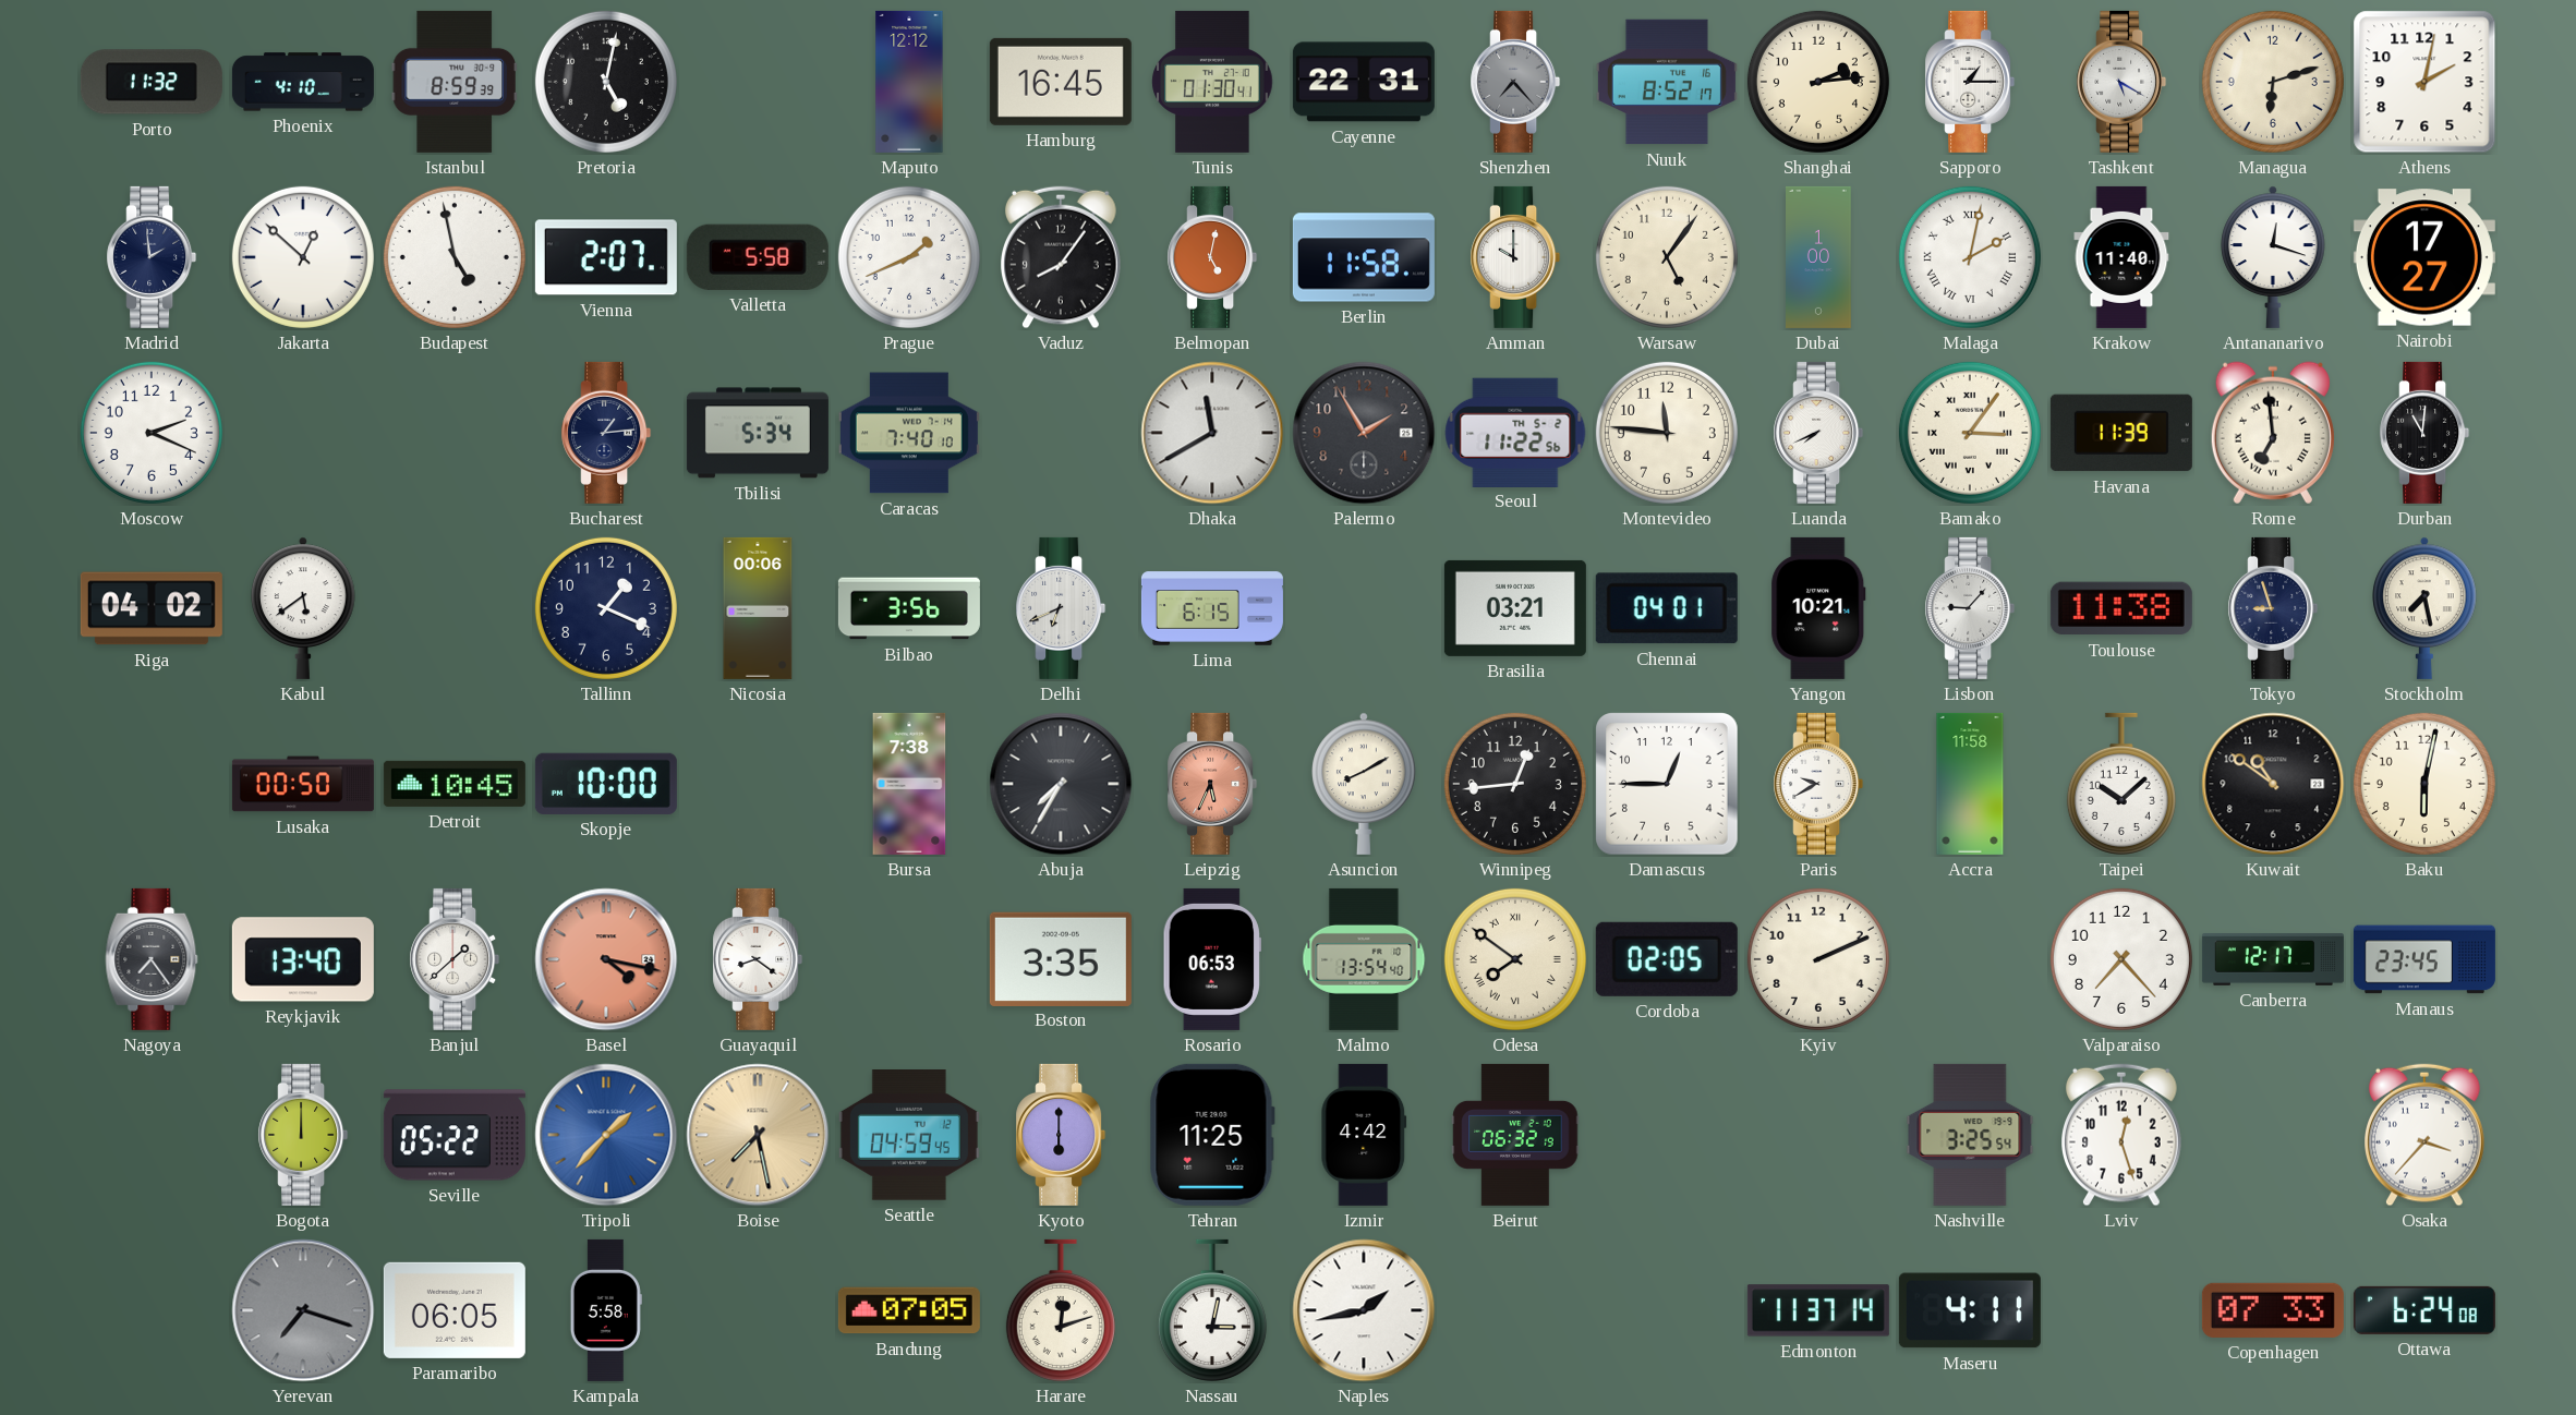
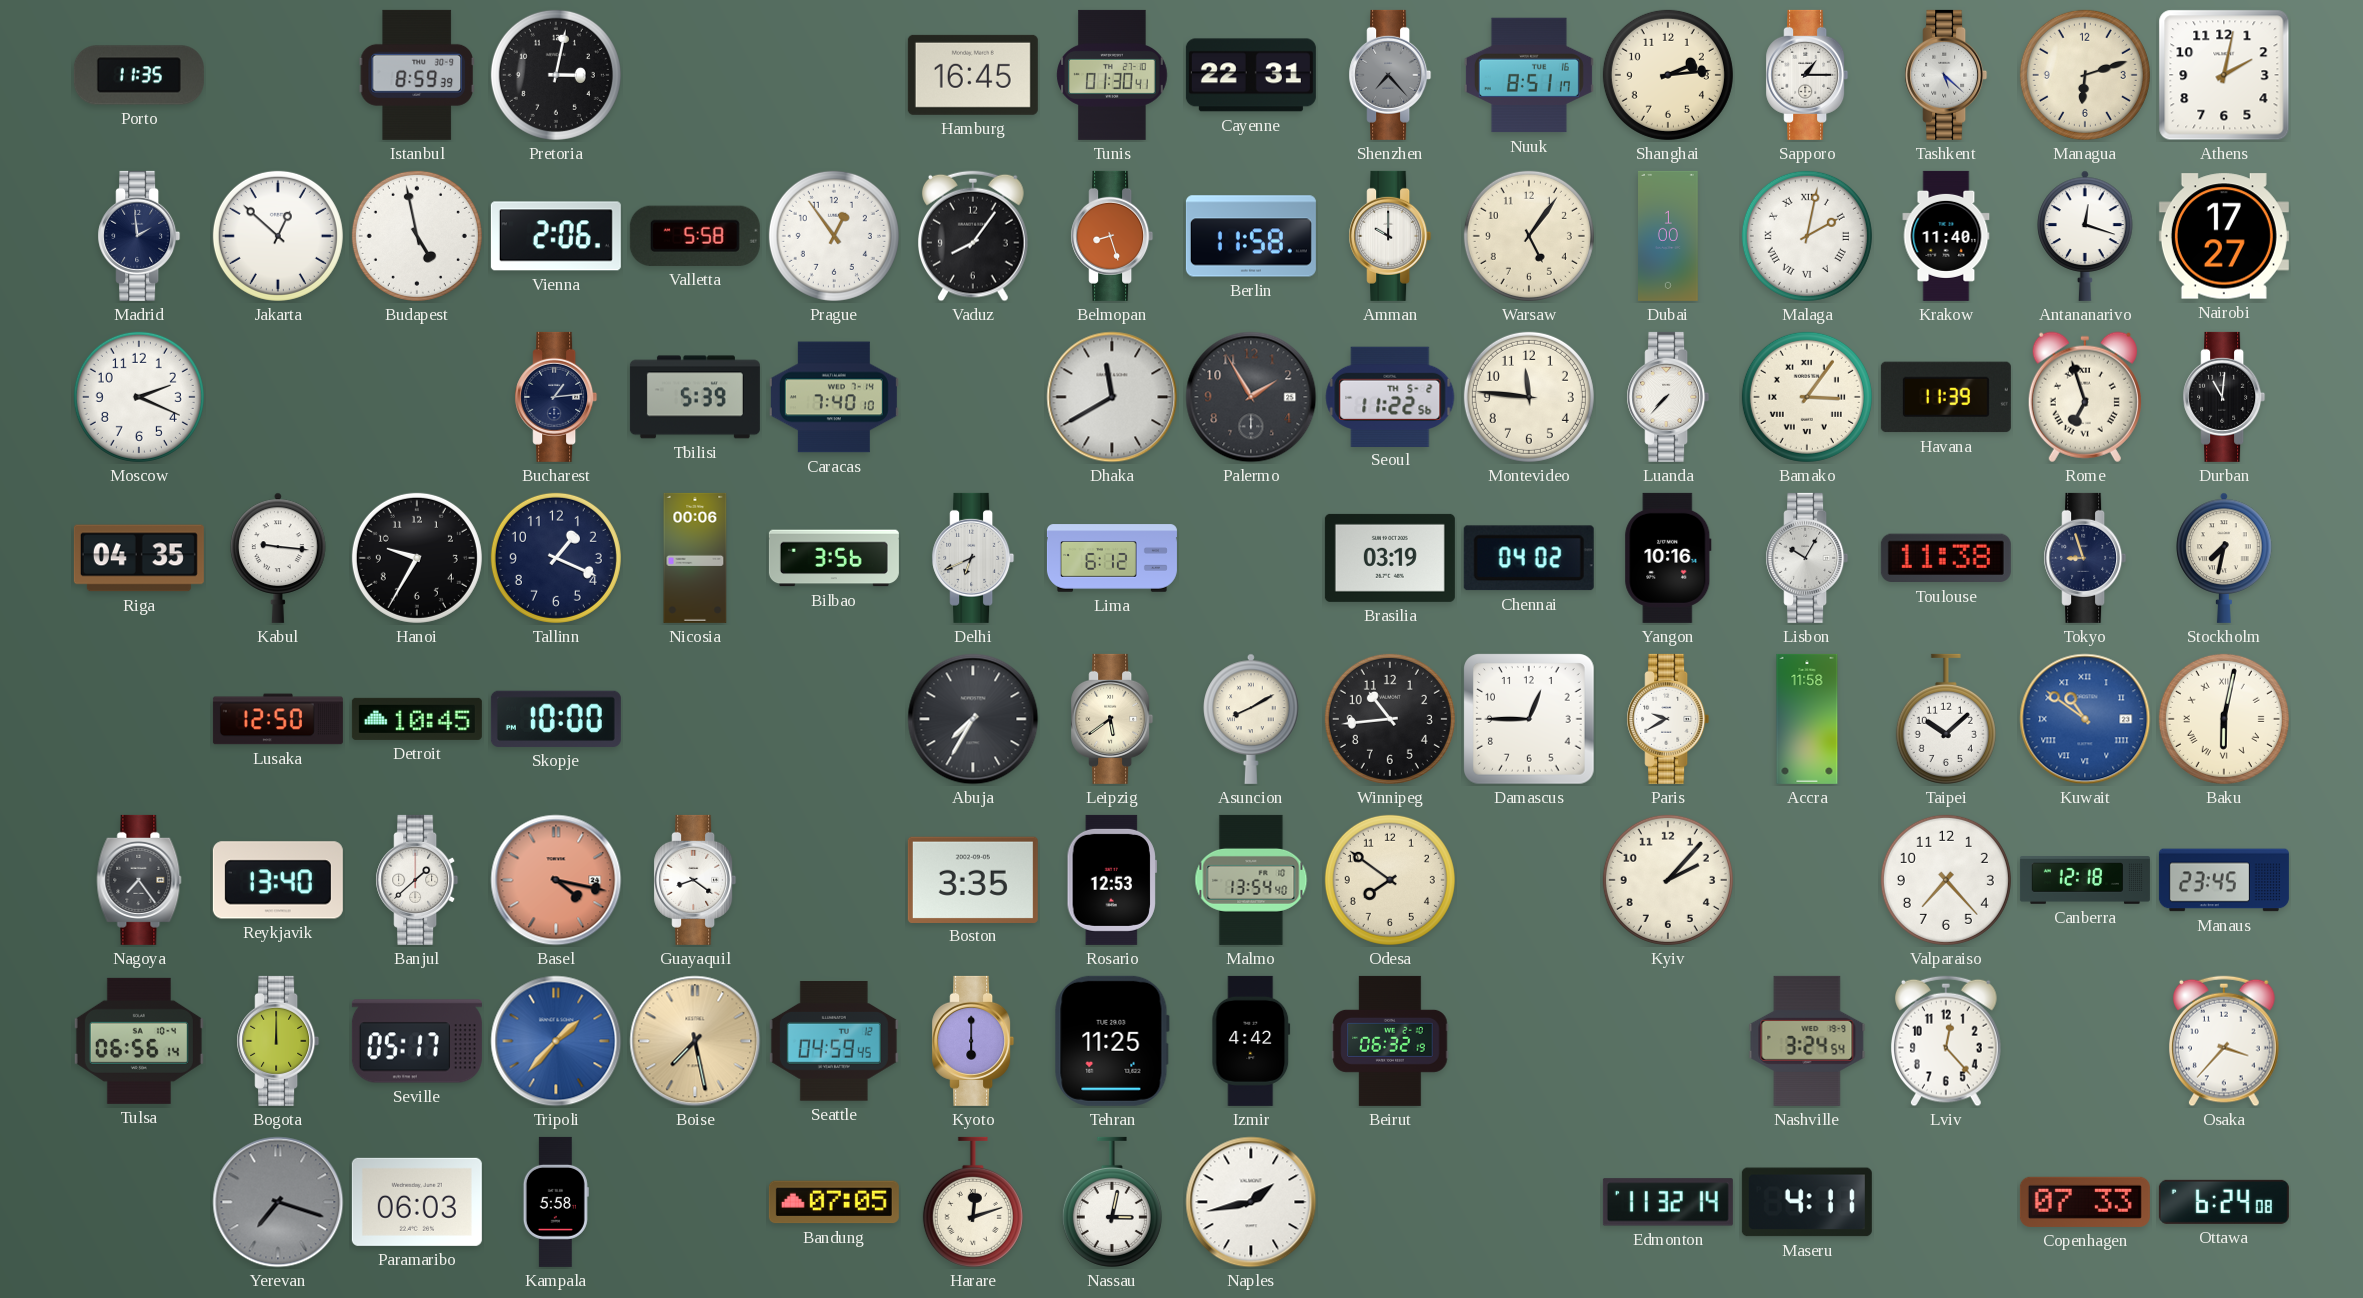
Porto: 11:32 -> 11:35 (139, 75)
Phoenix: 4:10 -> none (303, 82)
Pretoria: 5:02 -> 3:02 (556, 75)
Maputo: 12:12 -> none (909, 82)
Nuuk: 8:52 -> 8:51 (1529, 75)
Tashkent: 5:20 -> 5:22 (1946, 75)
Vienna: 2:07 -> 2:06 (556, 236)
Prague: 1:41 -> 12:54 (834, 236)
Belmopan: 5:02 -> 8:27 (1112, 236)
Tbilisi: 5:34 -> 5:39 (695, 397)
Luanda: 7:41 -> 7:37 (1668, 397)
Rome: 6:59 -> 6:57 (2085, 397)
Riga: 04:02 -> 04:35 (139, 558)
Kabul: 5:39 -> 9:16 (278, 558)
Hanoi: none -> 9:35 (417, 558)
Lima: 6:15 -> 6:12 (1112, 558)
Brasilia: 03:21 -> 03:19 (1390, 558)
Chennai: 04:01 -> 04:02 (1529, 558)
Yangon: 10:21 -> 10:16 (1668, 558)
Lisbon: 9:07 -> 10:05 (1807, 558)
Stockholm: 7:28 -> 7:32 (2224, 558)
Lusaka: 00:50 -> 12:50 (278, 719)
Bursa: 7:38 -> none (909, 784)
Leipzig: 5:34 -> 5:39 (1112, 719)
Leipzig dial: salmon -> cream (1112, 719)
Winnipeg: 12:44 -> 10:44 (1390, 719)
Kuwait dial: black -> blue (2085, 719)
Kuwait numerals: Arabic -> Roman (2085, 719)
Baku numerals: Arabic -> Roman (2224, 719)
Rosario: 06:53 -> 12:53 (1112, 880)
Odesa numerals: Roman -> Arabic (1390, 880)
Cordoba: 02:05 -> none (1667, 959)
Kyiv: 2:11 -> 2:07 (1668, 880)
Canberra: 12:17 -> 12:18 (2085, 881)
Tulsa: none -> 06:56 (139, 1041)
Seville: 05:22 -> 05:17 (417, 1041)
Nashville: 3:25 -> 3:24 (1807, 1041)
Lviv: 12:27 -> 12:23 (1947, 1041)
Paramaribo: 06:05 -> 06:03 (417, 1202)
Edmonton: 11:37 -> 11:32 (1668, 1202)
